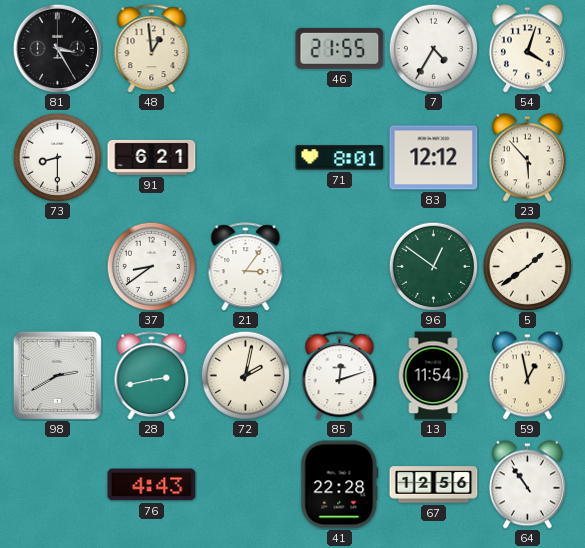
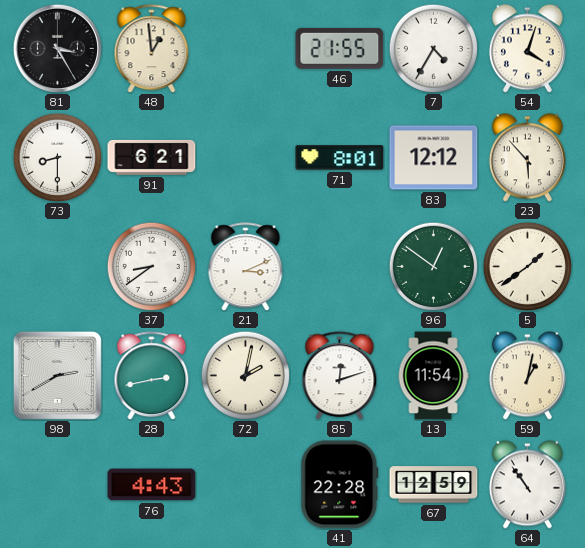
21: 3:06 -> 3:11 (246, 267)
59: 12:58 -> 1:02 (527, 376)
67: 12:56 -> 12:59 (434, 485)
